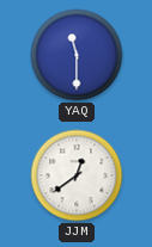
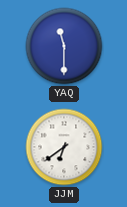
JJM: 12:39 -> 6:39 (64, 147)
